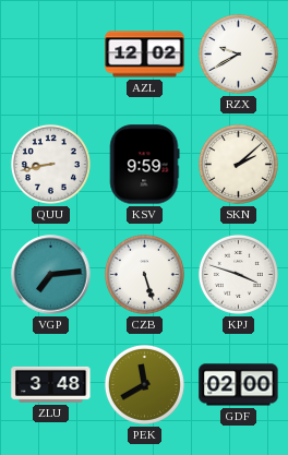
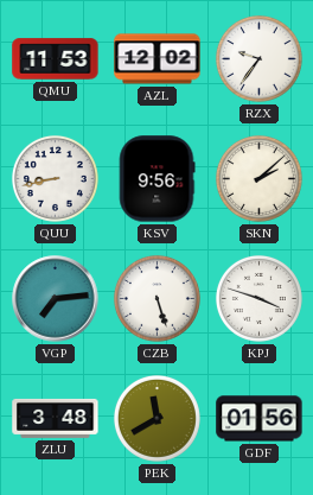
QMU: none -> 11:53 (56, 59)
RZX: 9:40 -> 9:36 (258, 58)
KSV: 9:59 -> 9:56 (156, 179)
GDF: 02:00 -> 01:56 (260, 419)
